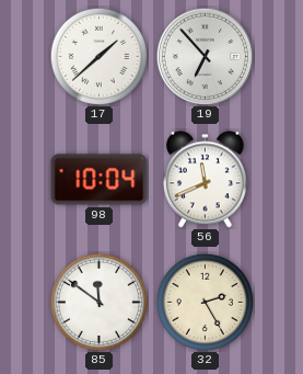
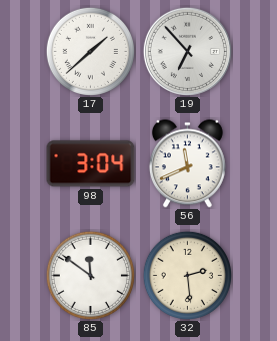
98: 10:04 -> 3:04 (91, 164)
32: 2:25 -> 2:29 (187, 275)
